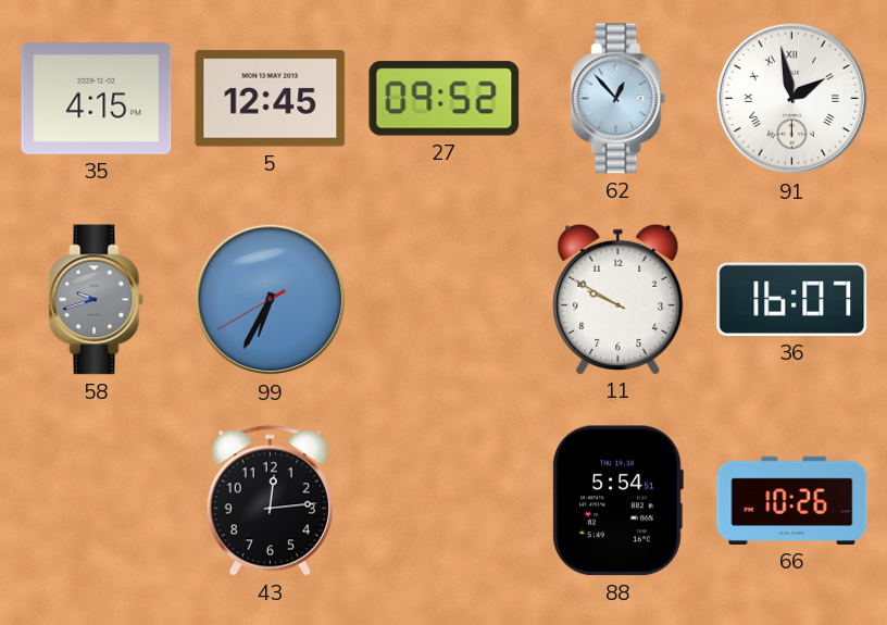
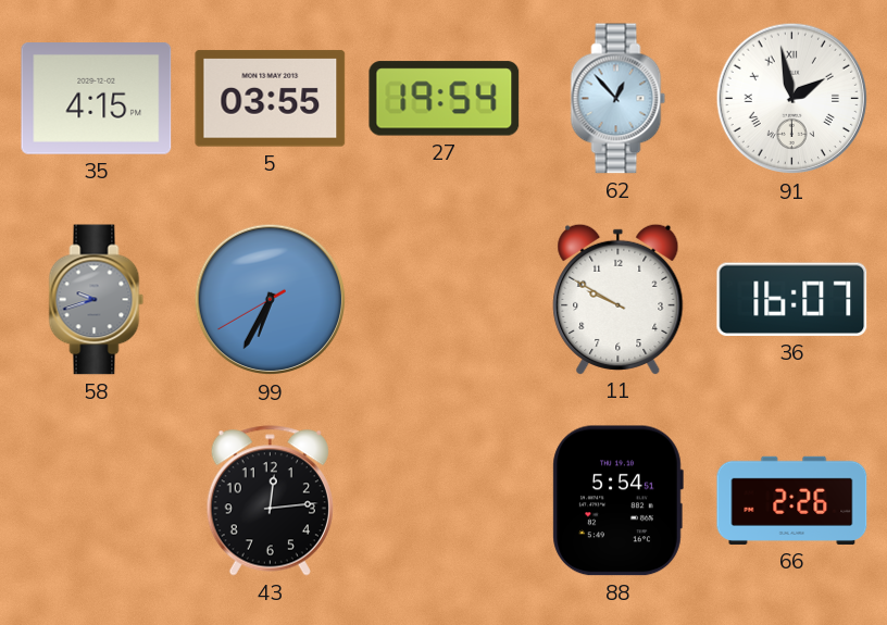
5: 12:45 -> 03:55 (271, 99)
27: 09:52 -> 19:54 (445, 99)
66: 10:26 -> 2:26 (792, 500)
